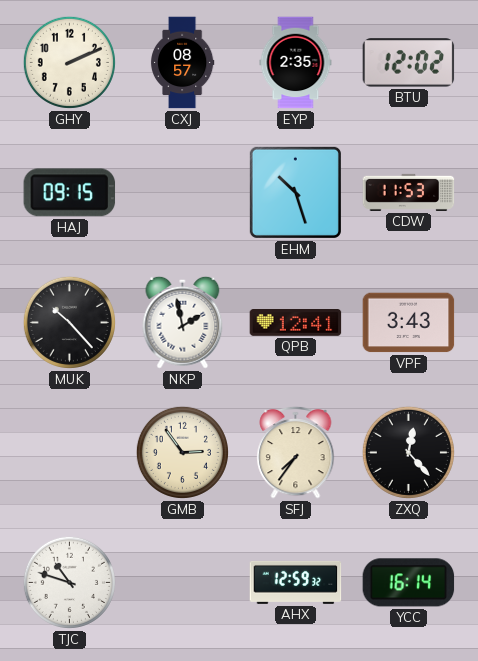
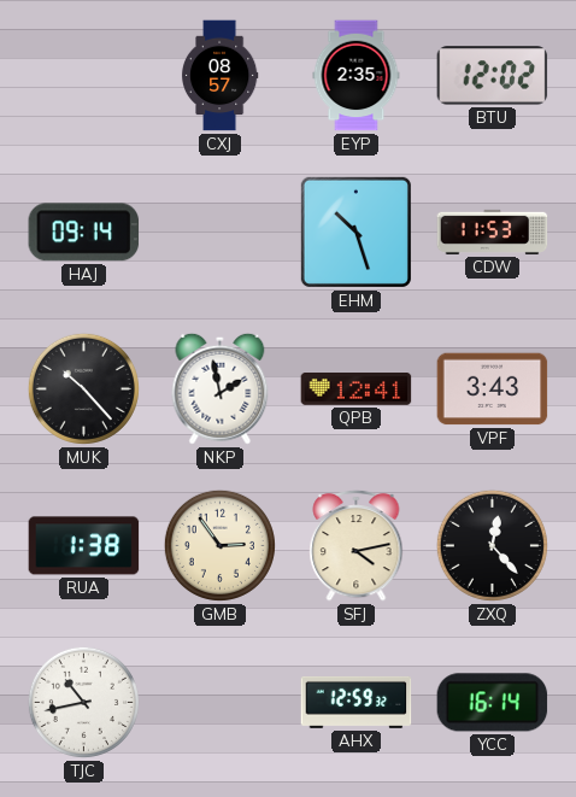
GHY: 2:11 -> none (69, 62)
HAJ: 09:15 -> 09:14 (84, 233)
RUA: none -> 1:38 (84, 546)
SFJ: 7:36 -> 4:13 (357, 545)
TJC: 10:48 -> 10:43 (83, 702)
